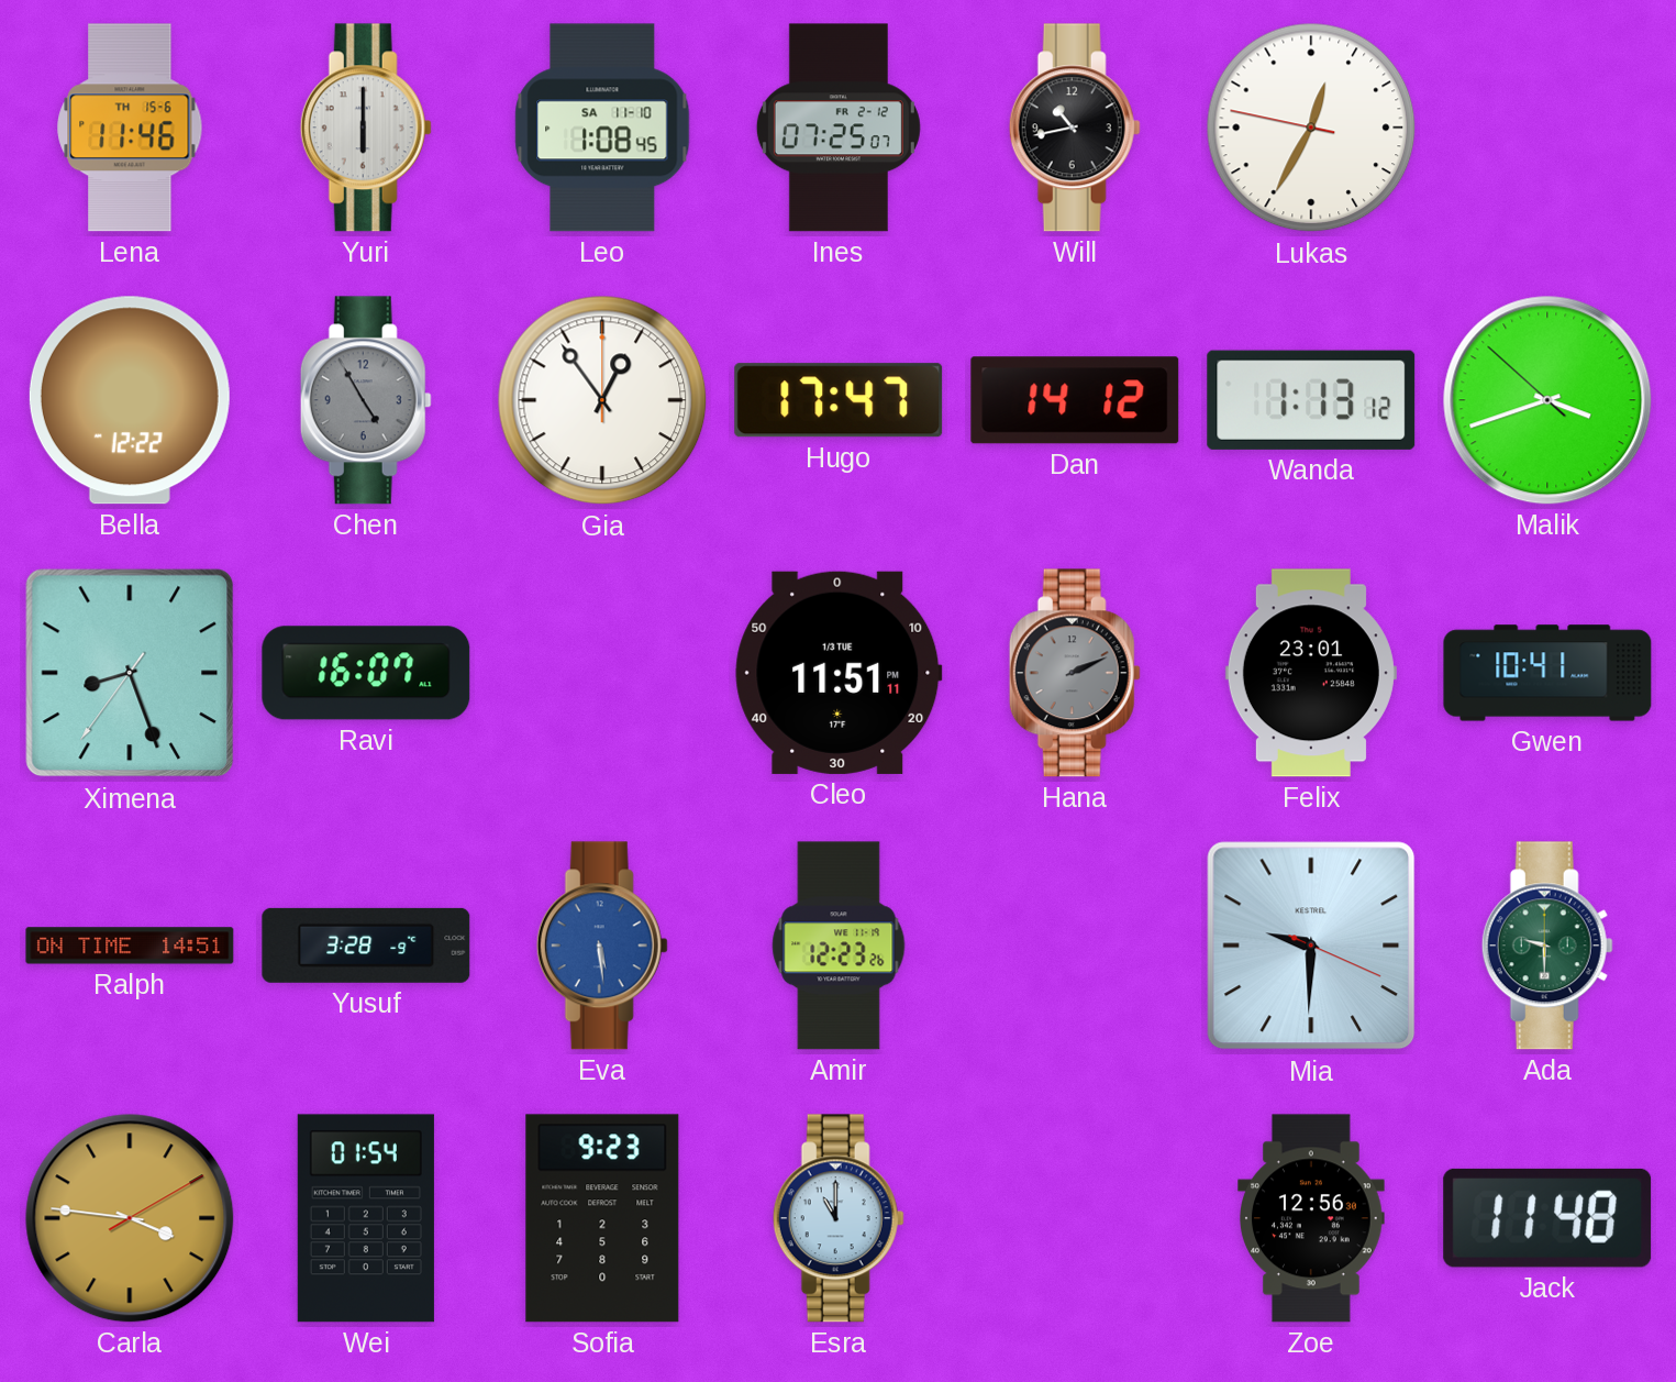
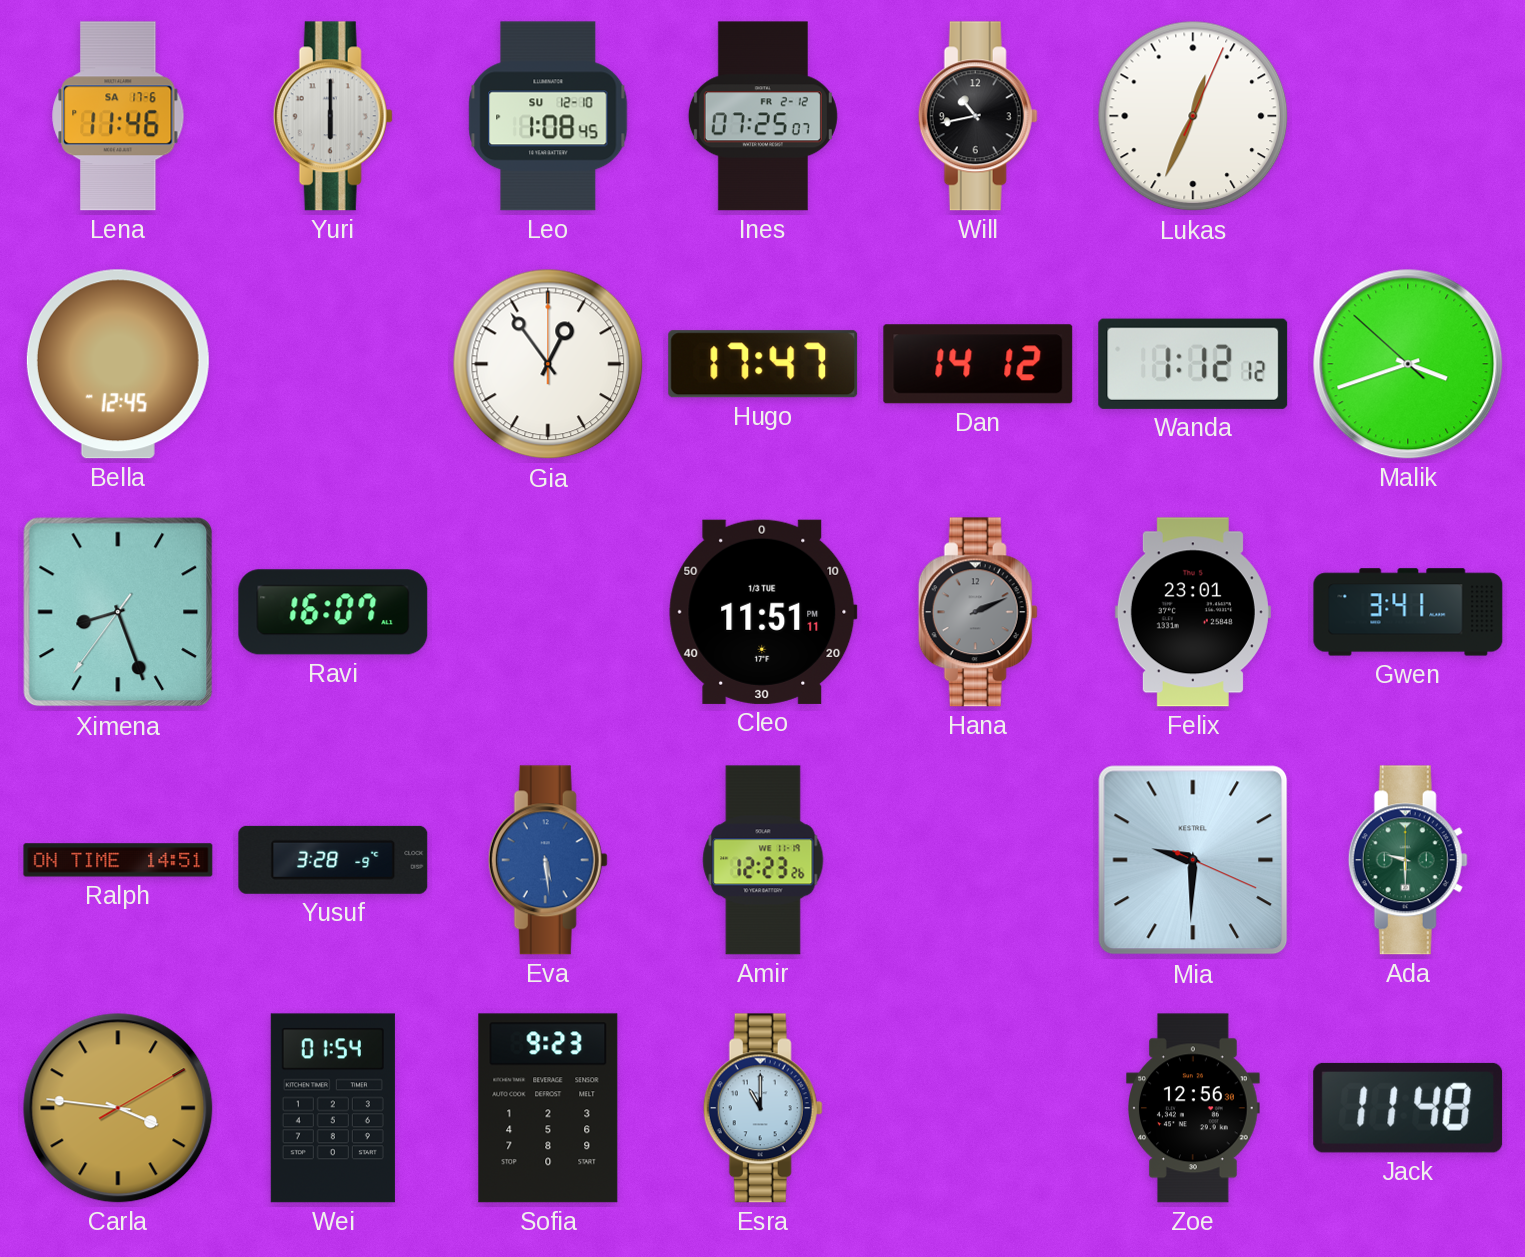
Lena date: TH 15-6 -> SA 17-6 (118, 116)
Leo date: SA 11-10 -> SU 12-10 (548, 116)
Lukas: 12:34:47 -> 12:34:04 (1193, 116)
Bella: 12:22 -> 12:45 (118, 364)
Chen: 4:55 -> none (366, 400)
Wanda: 1:13 -> 1:12 (1193, 364)
Gwen: 10:41 -> 3:41 (1408, 612)
